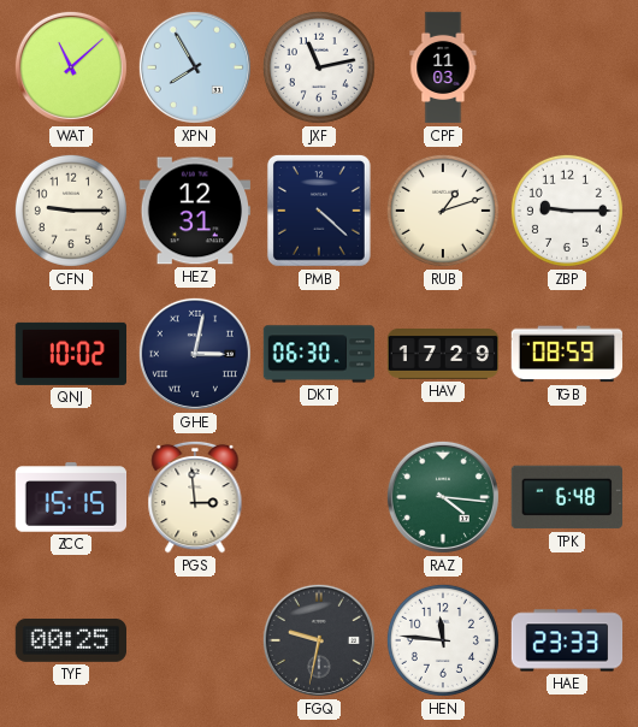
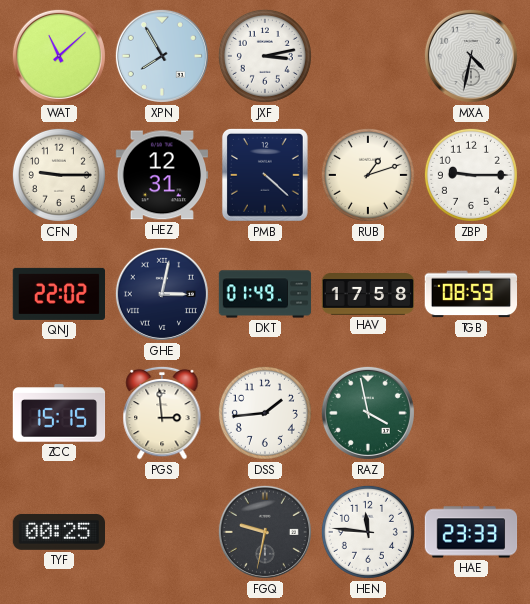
JXF: 11:13 -> 3:13 (265, 56)
CPF: 11:03 -> none (443, 67)
MXA: none -> 4:32 (471, 56)
QNJ: 10:02 -> 22:02 (58, 294)
DKT: 06:30 -> 01:49 (265, 294)
HAV: 17:29 -> 17:58 (368, 295)
DSS: none -> 1:44 (265, 413)
RAZ: 4:16 -> 3:58 (368, 413)
TPK: 6:48 -> none (566, 497)
